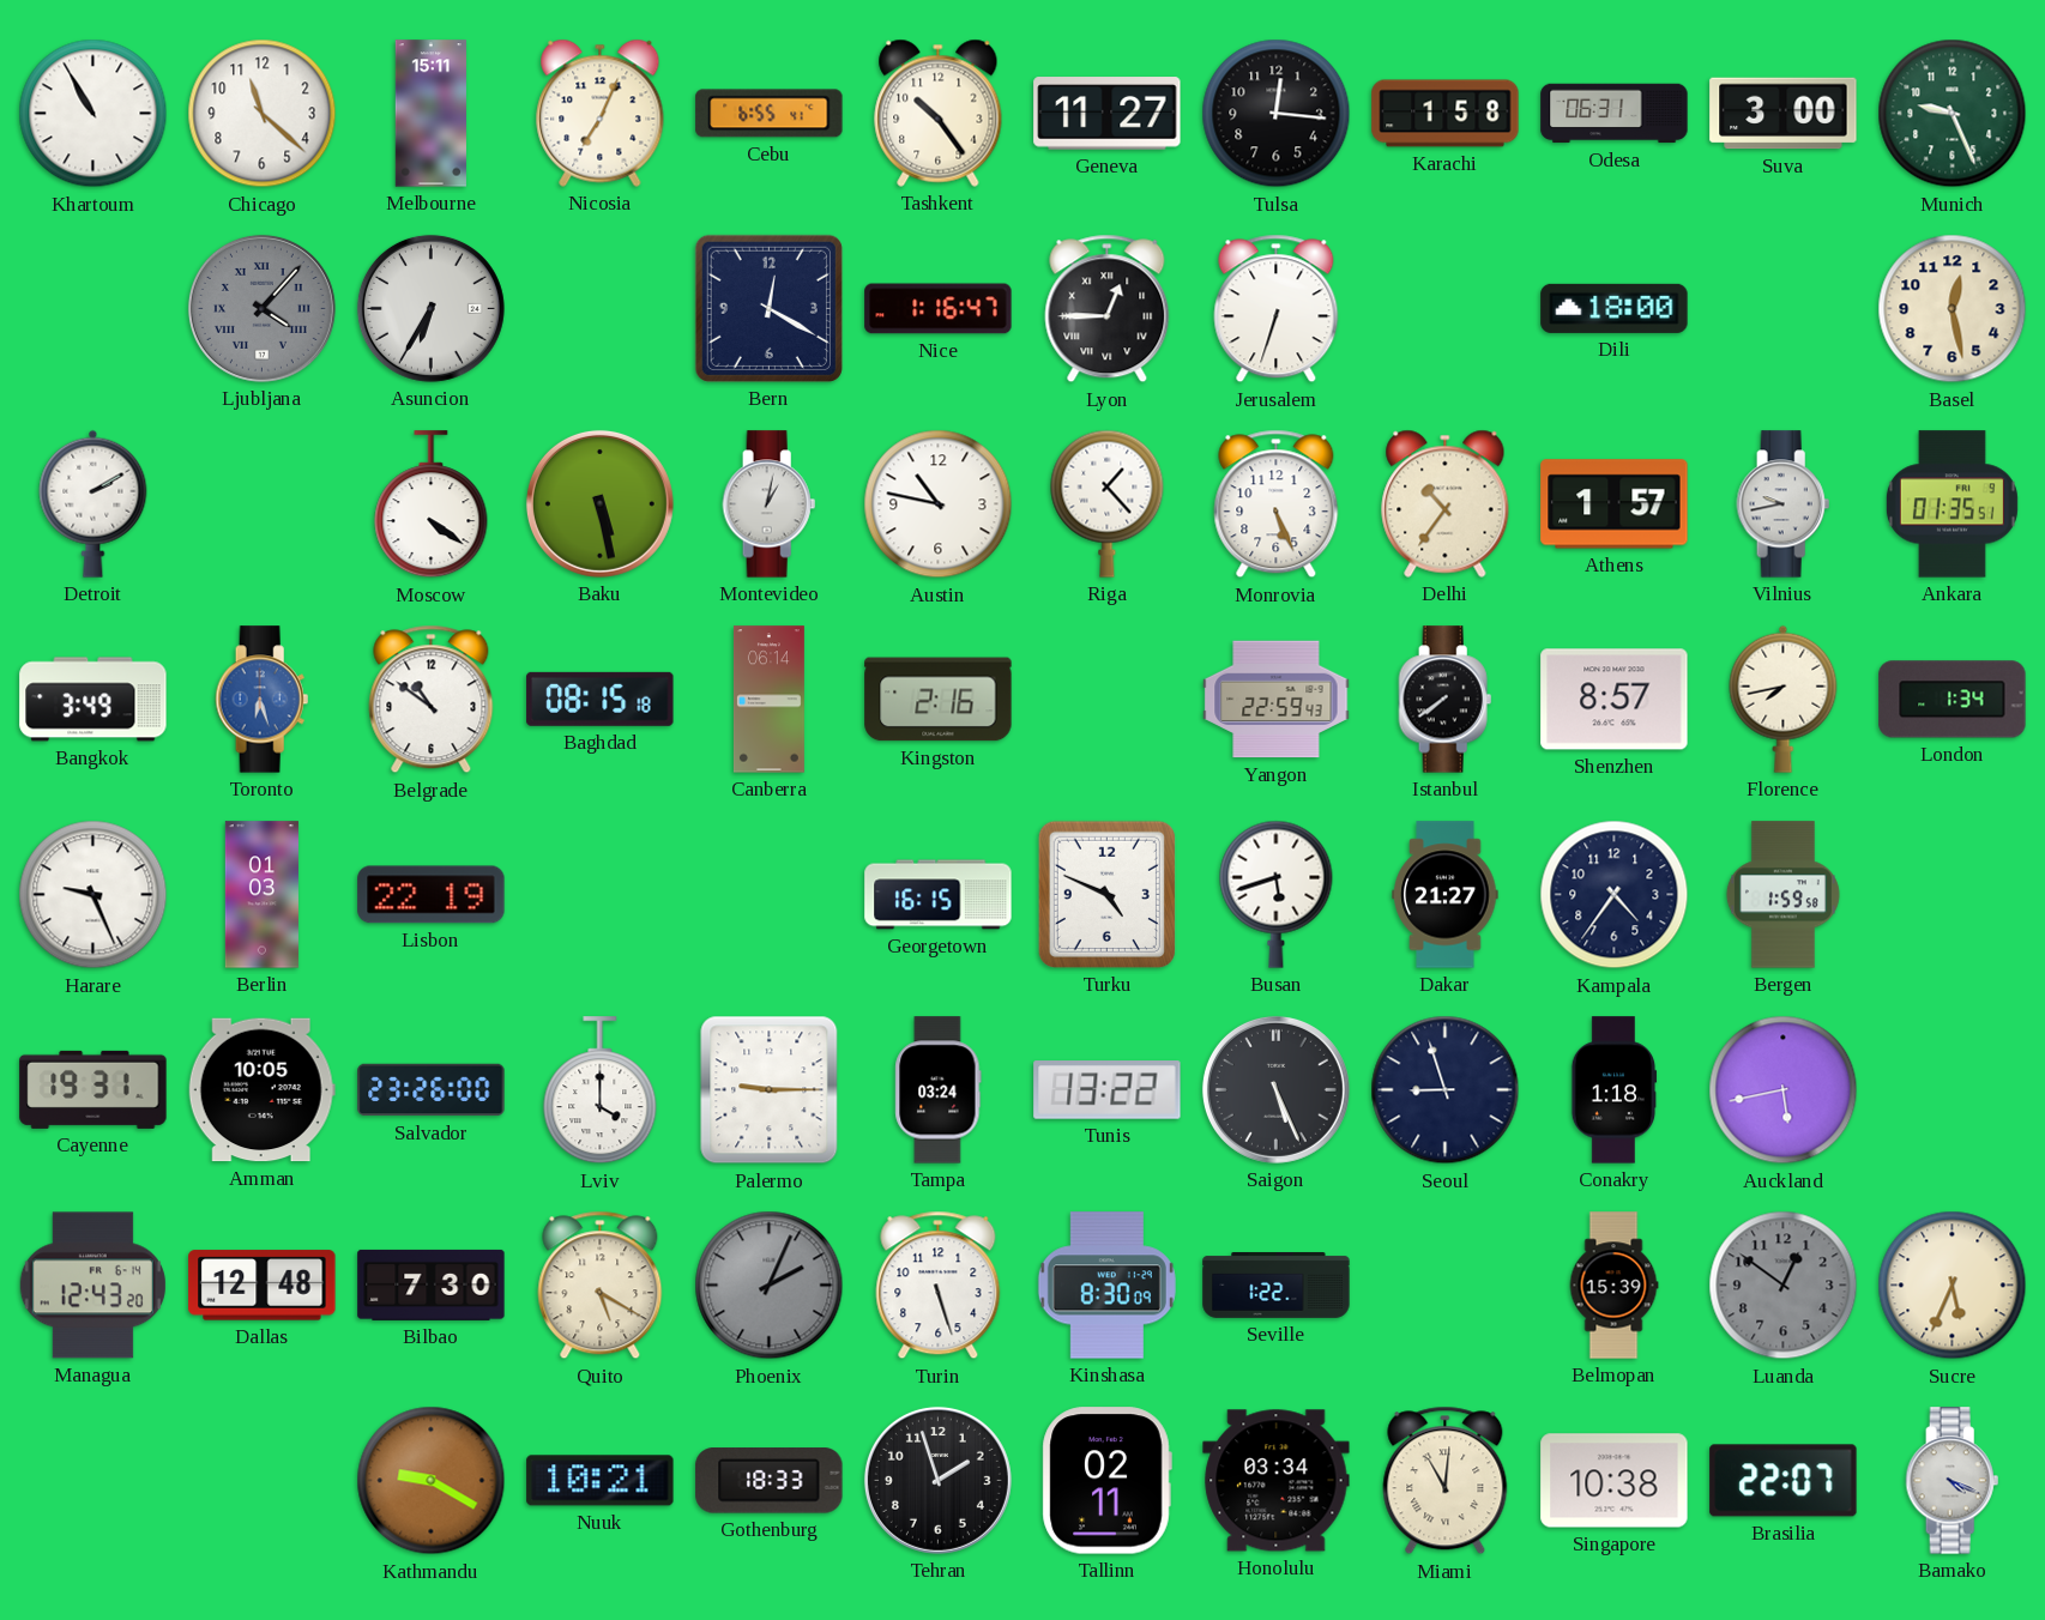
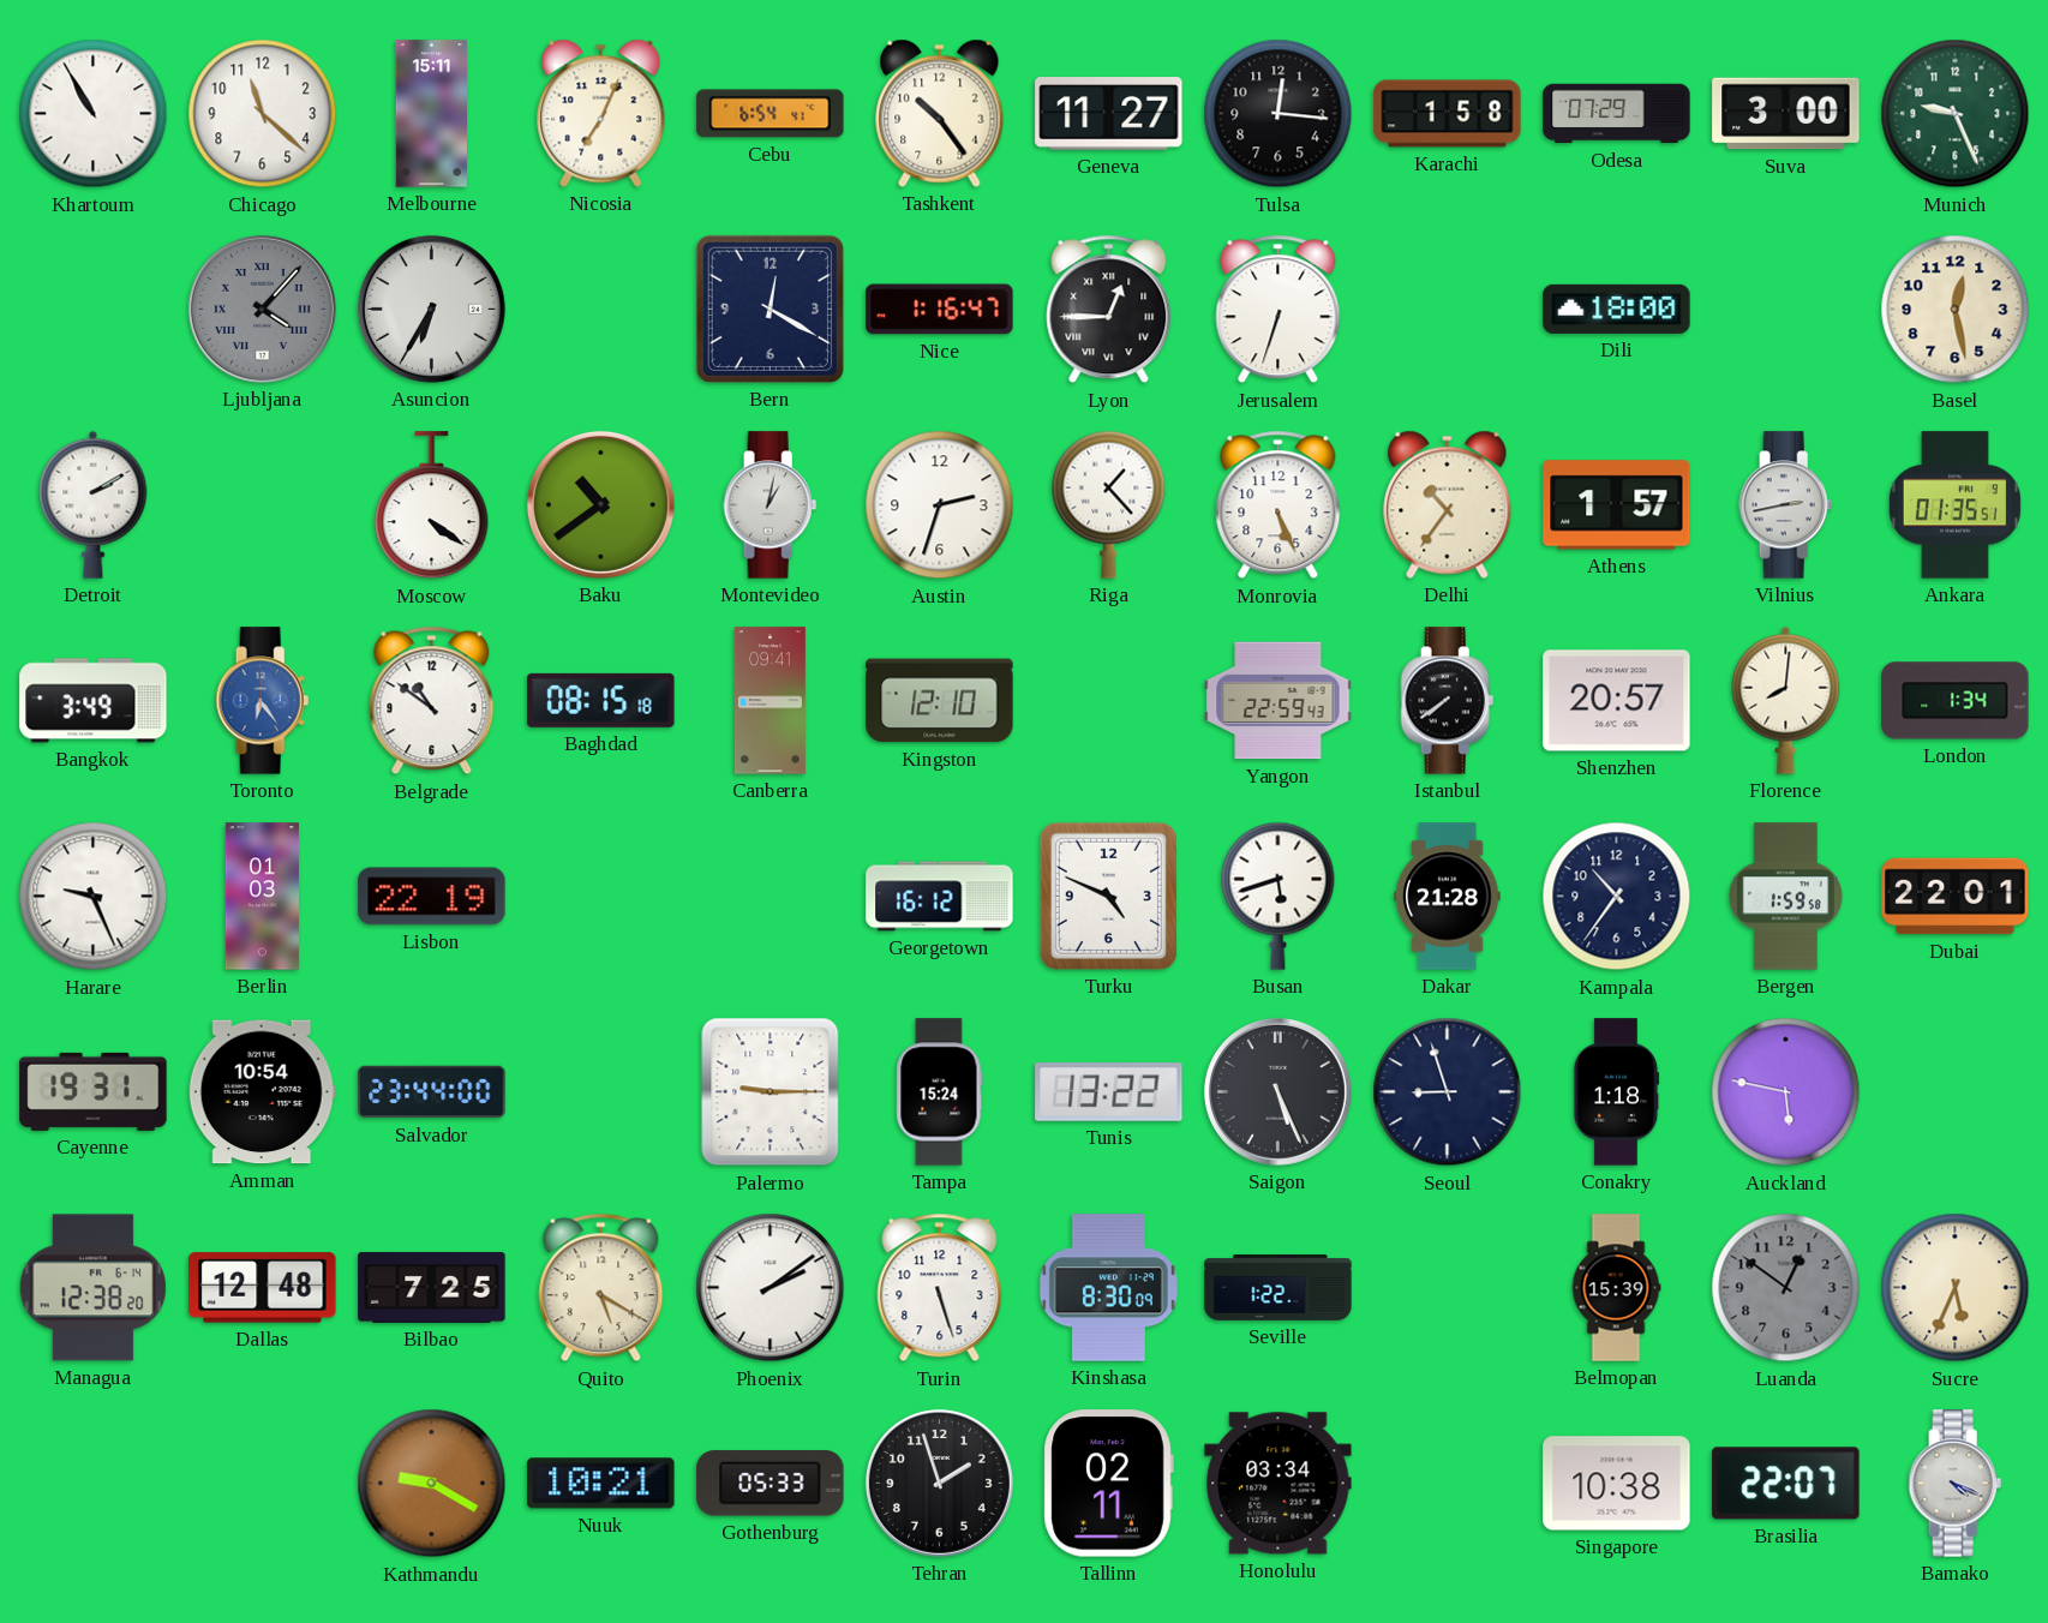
Cebu: 6:55 -> 6:54 (771, 114)
Odesa: 06:31 -> 07:29 (1617, 114)
Baku: 5:28 -> 10:39 (600, 504)
Austin: 10:47 -> 2:33 (940, 505)
Vilnius: 9:43 -> 2:43 (1786, 505)
Toronto: 6:27 -> 6:24 (263, 701)
Canberra: 06:14 -> 09:41 (770, 701)
Kingston: 2:16 -> 12:10 (940, 701)
Shenzhen: 8:57 -> 20:57 (1617, 701)
Florence: 7:43 -> 8:01 (1786, 700)
Georgetown: 16:15 -> 16:12 (940, 897)
Dakar: 21:27 -> 21:28 (1448, 897)
Kampala: 4:36 -> 10:36 (1617, 897)
Dubai: none -> 22:01 (1956, 897)
Amman: 10:05 -> 10:54 (262, 1092)
Salvador: 23:26 -> 23:44 (432, 1092)
Lviv: 4:00 -> none (601, 1090)
Tampa: 03:24 -> 15:24 (940, 1092)
Auckland: 5:43 -> 5:47 (1786, 1092)
Managua: 12:43 -> 12:38 (92, 1288)
Bilbao: 7:30 -> 7:25 (432, 1287)
Phoenix: 2:04 -> 2:09 (771, 1288)
Phoenix dial: grey -> white (771, 1288)
Gothenburg: 18:33 -> 05:33 (771, 1484)
Miami: 11:01 -> none (1446, 1481)
